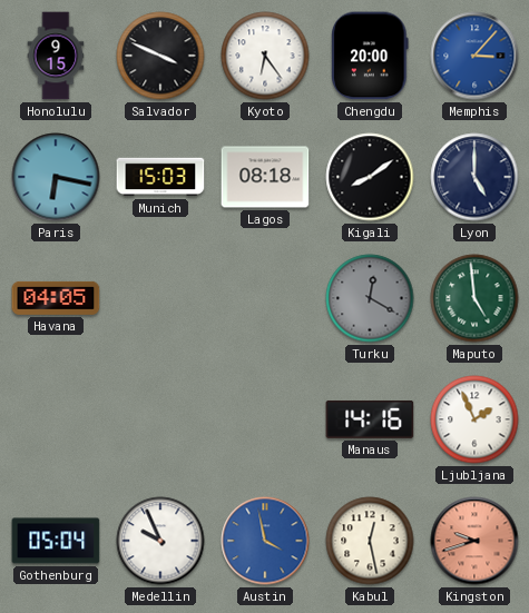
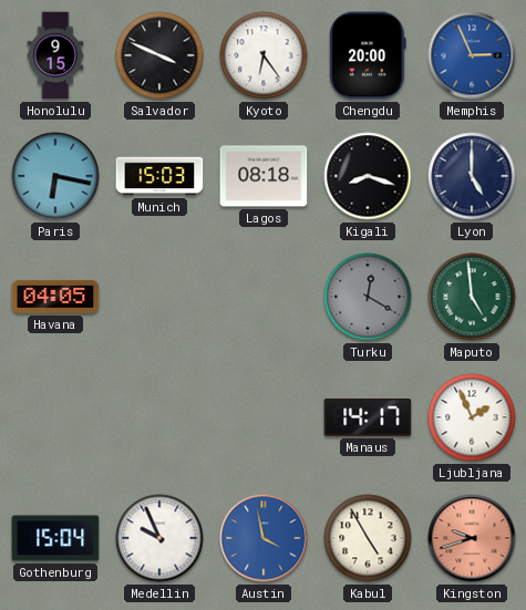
Memphis: 3:07 -> 2:56 (472, 55)
Kigali: 8:09 -> 8:18 (368, 176)
Manaus: 14:16 -> 14:17 (368, 417)
Gothenburg: 05:04 -> 15:04 (55, 538)
Kabul: 12:28 -> 4:55 (368, 538)
